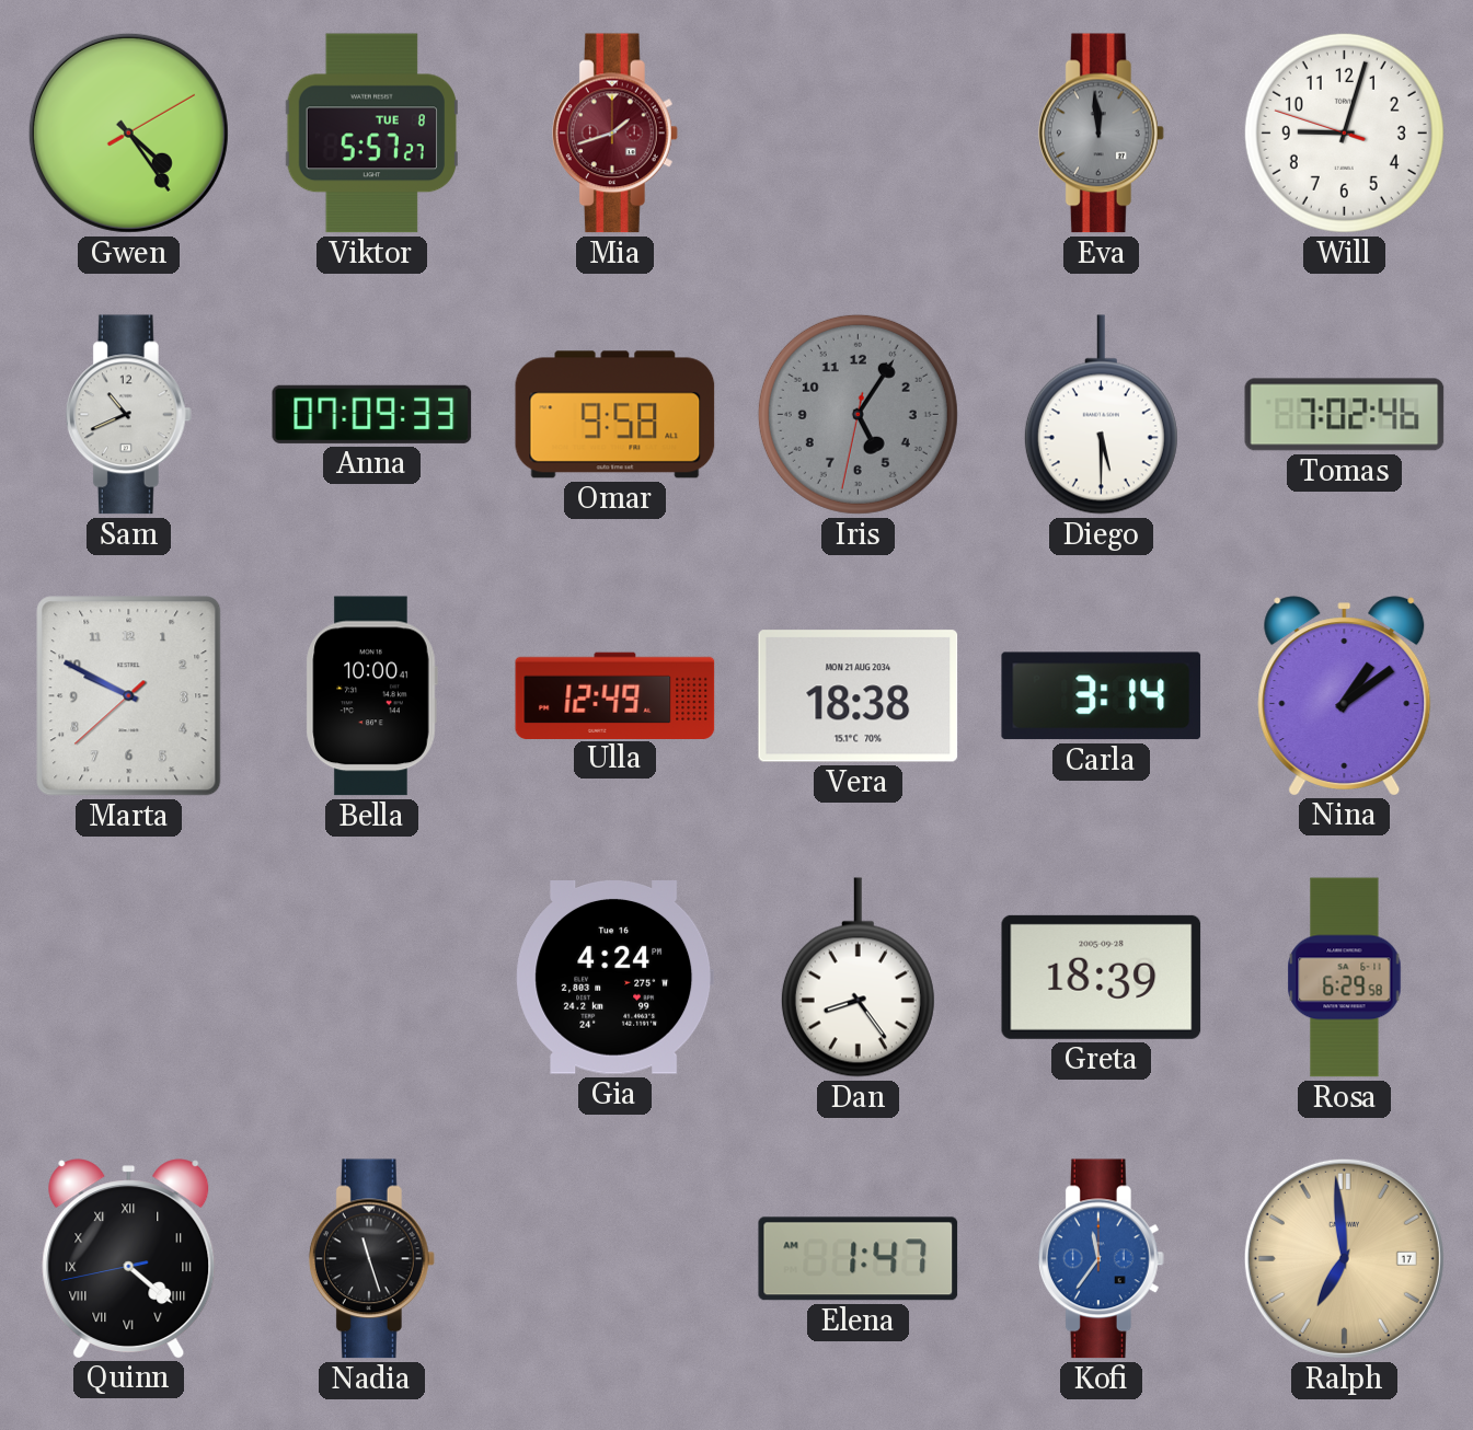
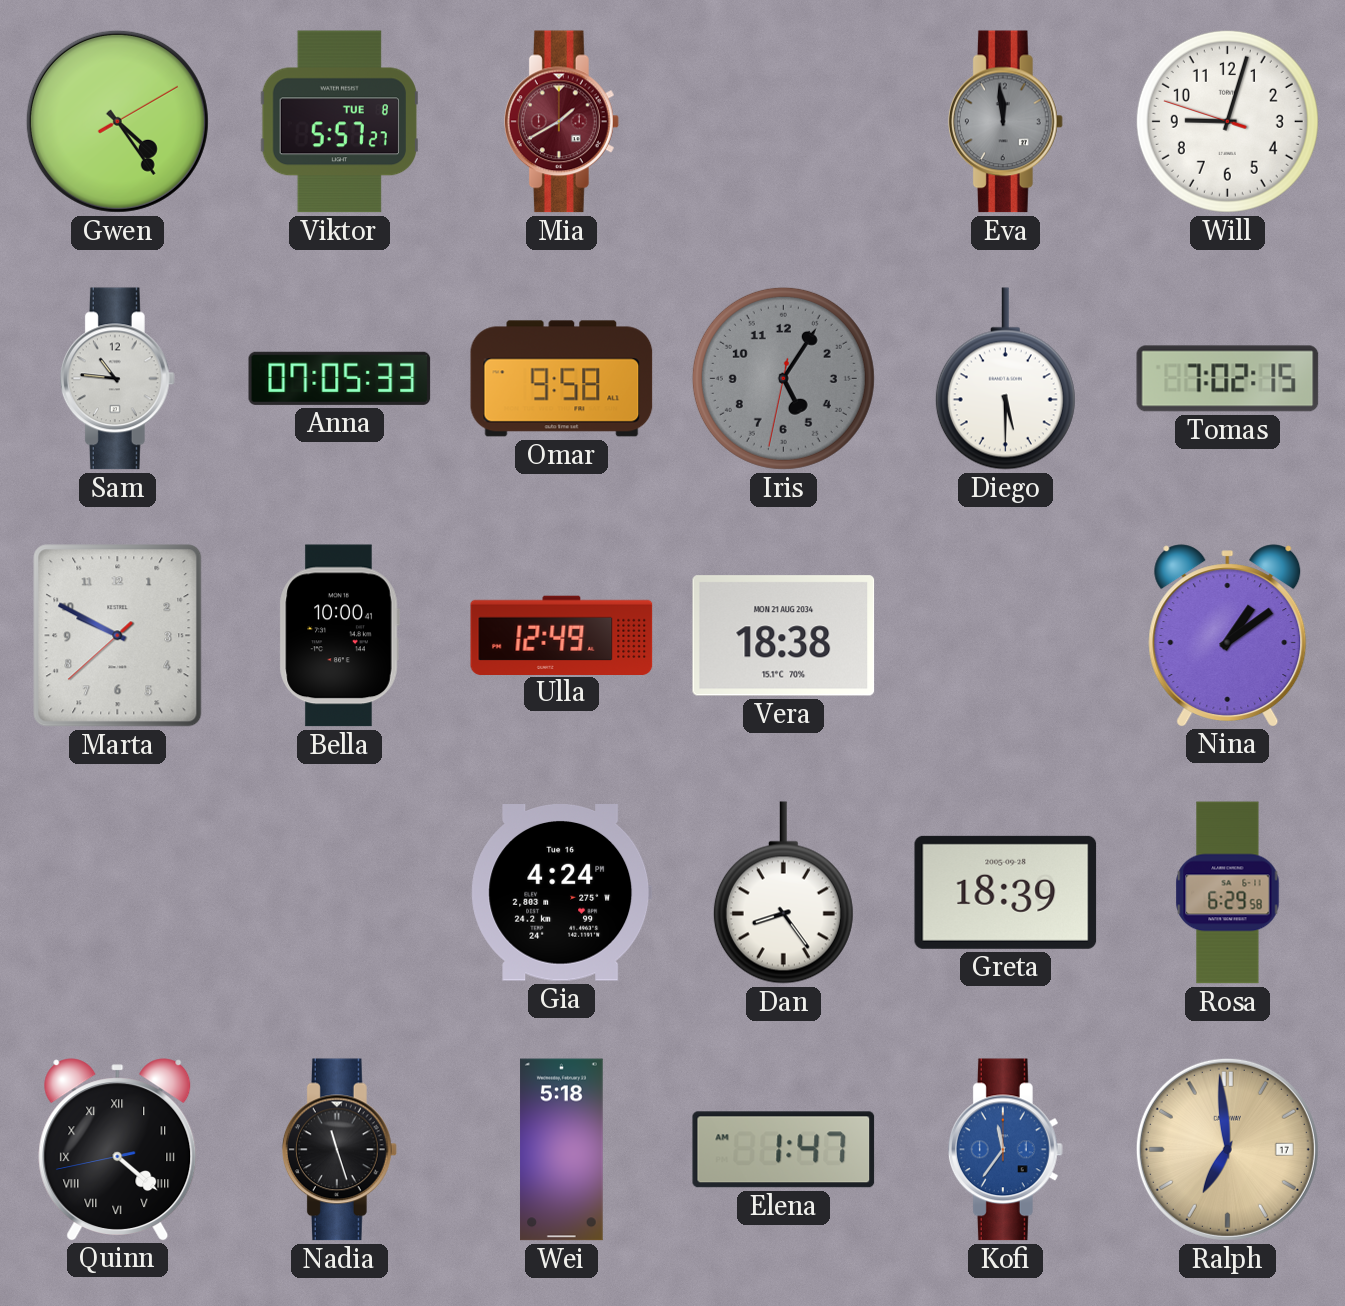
Mia: 1:42 -> 1:40 (561, 122)
Sam: 10:41 -> 10:46 (117, 379)
Anna: 07:09 -> 07:05 (340, 378)
Tomas: 7:02:46 -> 7:02:15 (1228, 379)
Carla: 3:14 -> none (1102, 696)
Wei: none -> 5:18 (562, 1150)
